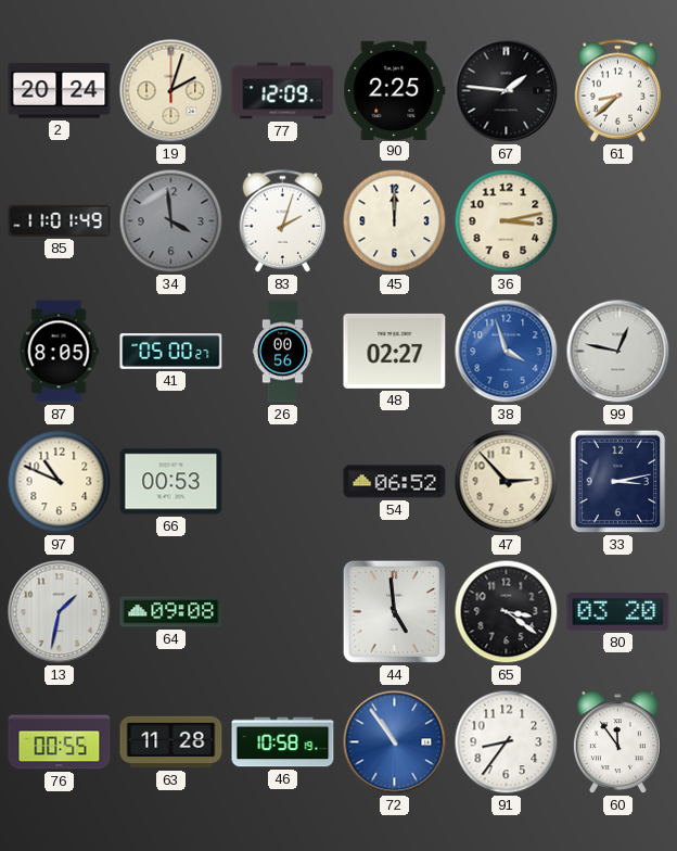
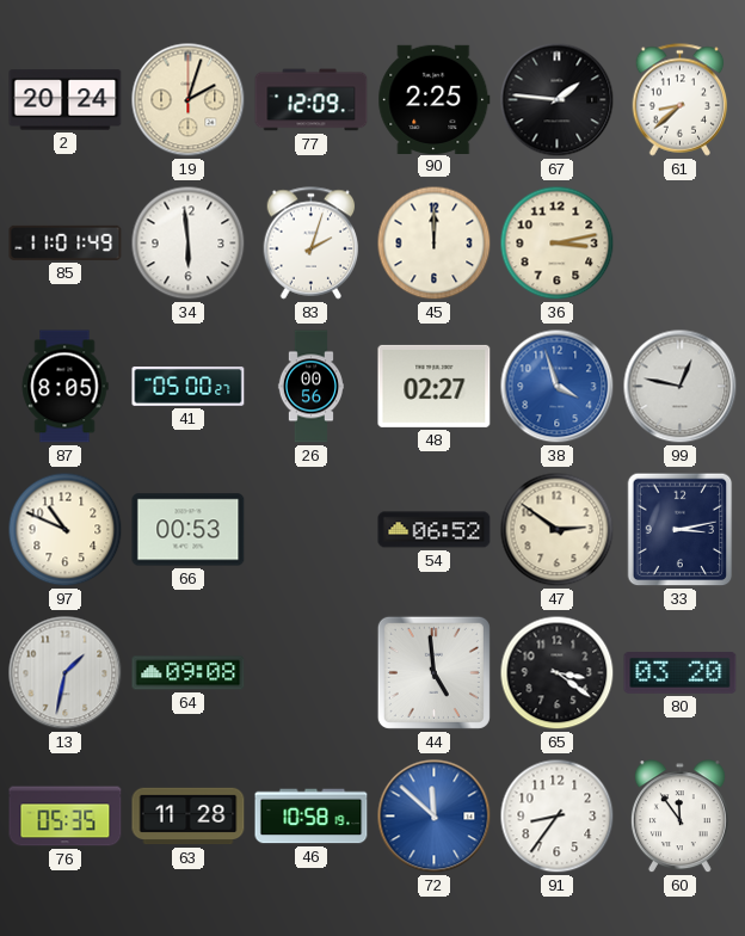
34: 3:59 -> 5:59 (189, 244)
34 dial: grey -> white (189, 244)
47: 2:53 -> 2:51 (558, 530)
76: 00:55 -> 05:35 (66, 817)
72: 10:54 -> 11:52 (435, 817)
